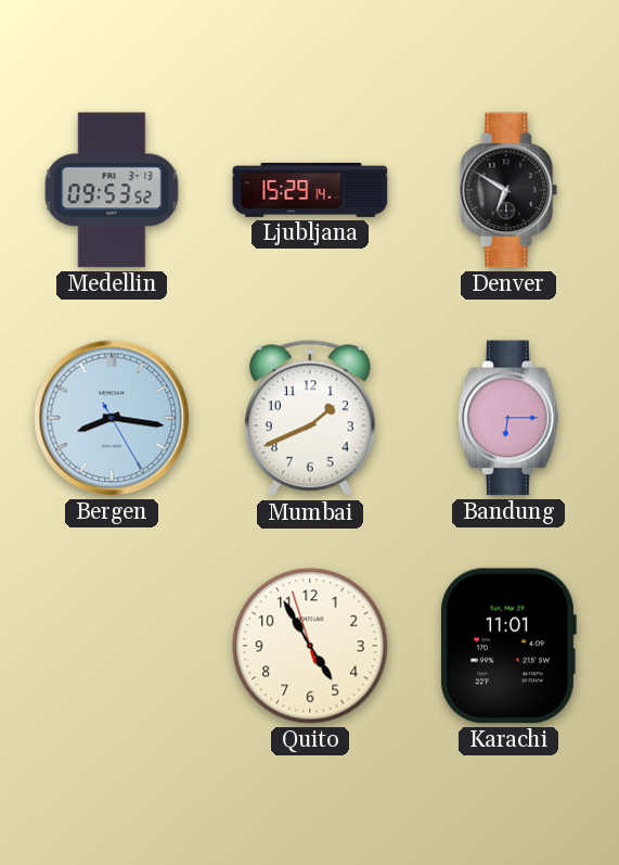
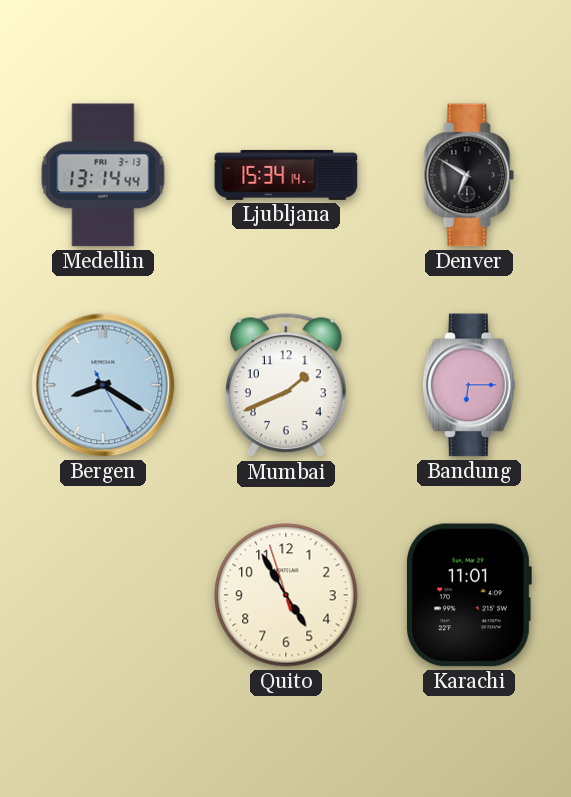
Medellin: 09:53 -> 13:14 (103, 175)
Ljubljana: 15:29 -> 15:34 (286, 175)
Bergen: 8:16 -> 8:20 (103, 385)
